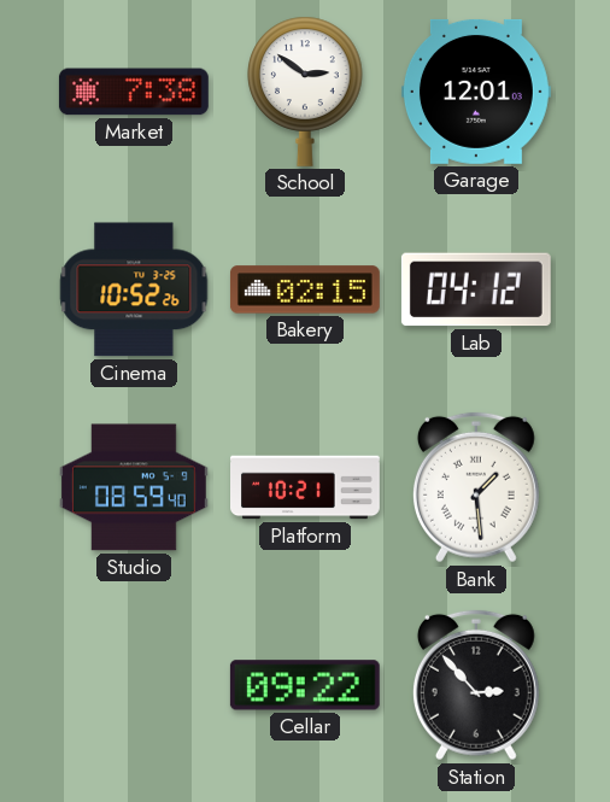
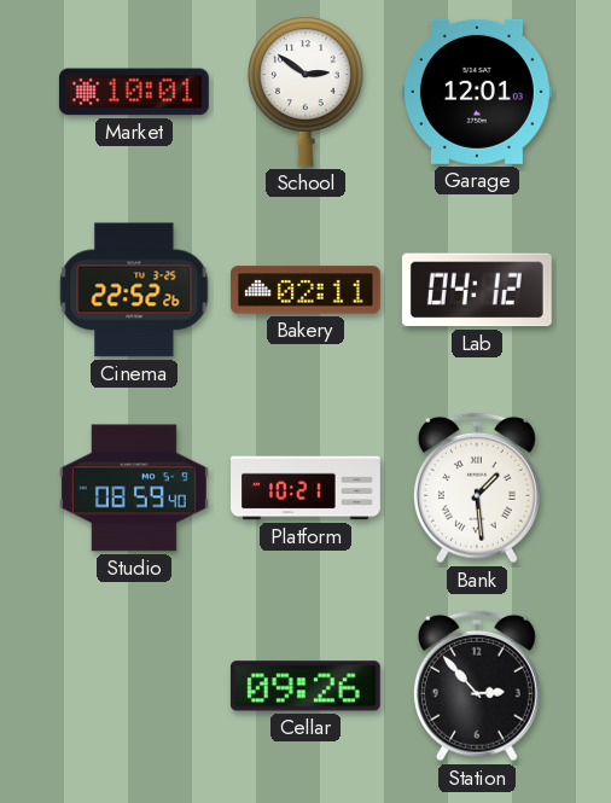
Market: 7:38 -> 10:01 (134, 92)
Cinema: 10:52 -> 22:52 (134, 290)
Bakery: 02:15 -> 02:11 (305, 290)
Cellar: 09:22 -> 09:26 (305, 686)
